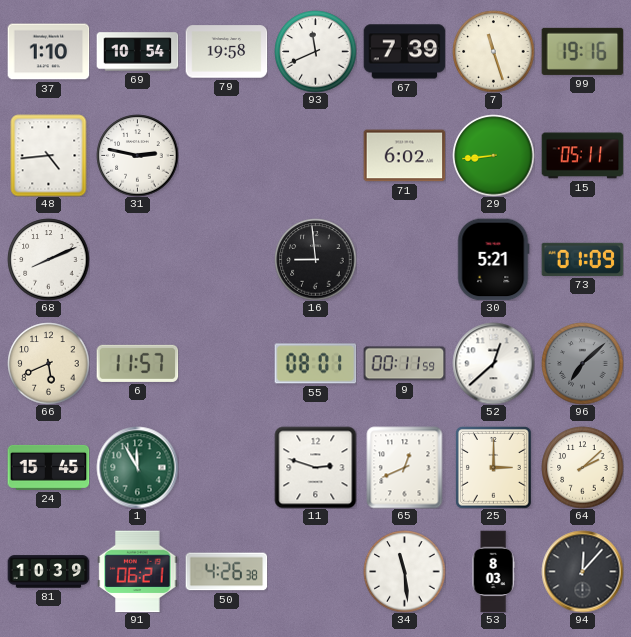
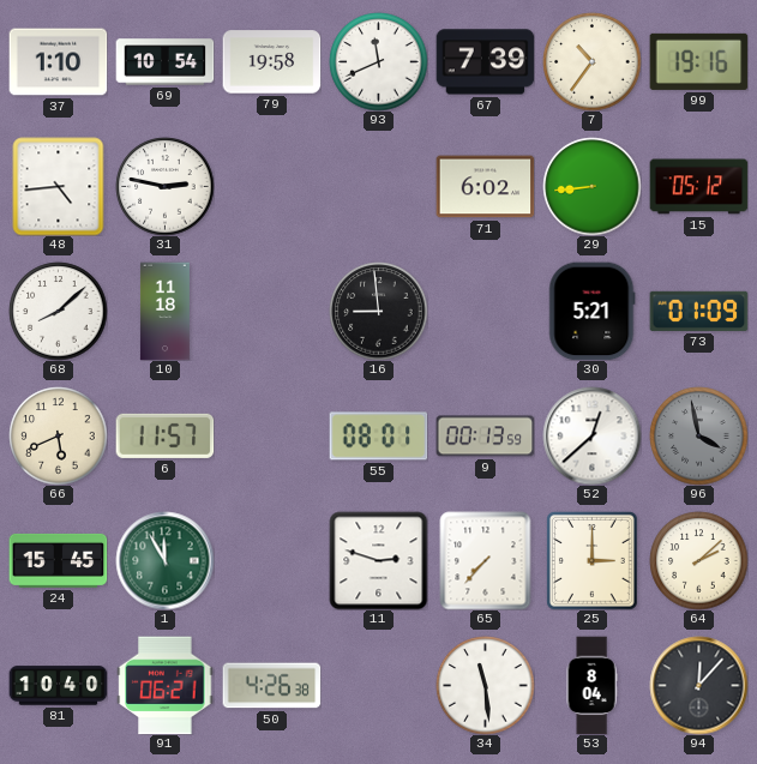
7: 11:27 -> 10:36 (591, 61)
15: 05:11 -> 05:12 (698, 187)
68: 8:11 -> 8:08 (58, 311)
10: none -> 11:18 (164, 311)
9: 00:11 -> 00:13 (485, 437)
96: 7:08 -> 3:58 (698, 435)
65: 12:41 -> 7:37 (486, 560)
81: 10:39 -> 10:40 (58, 686)
53: 8:03 -> 8:04 (591, 685)
